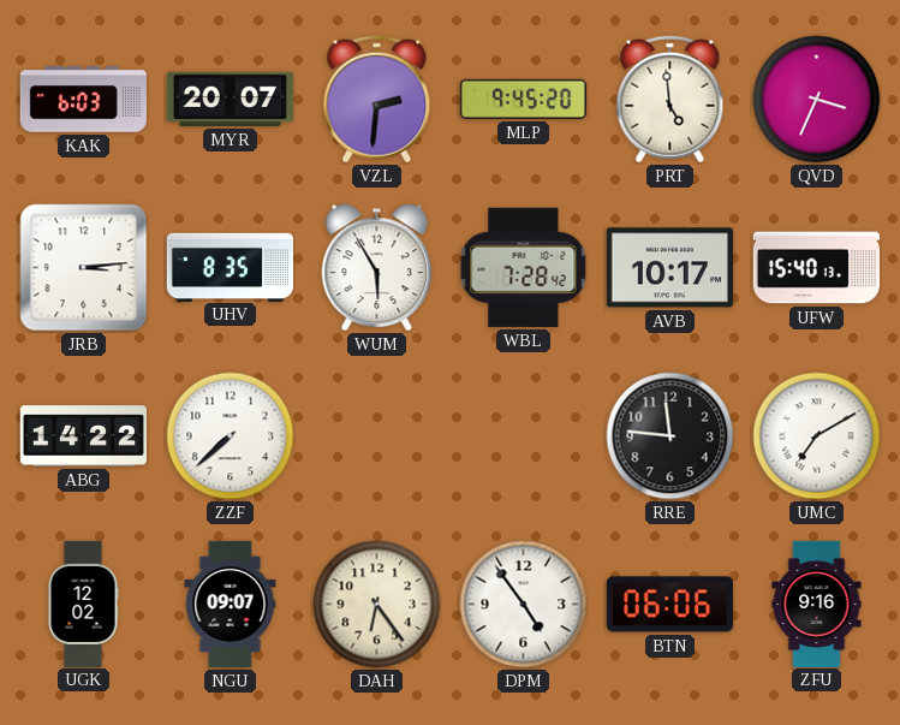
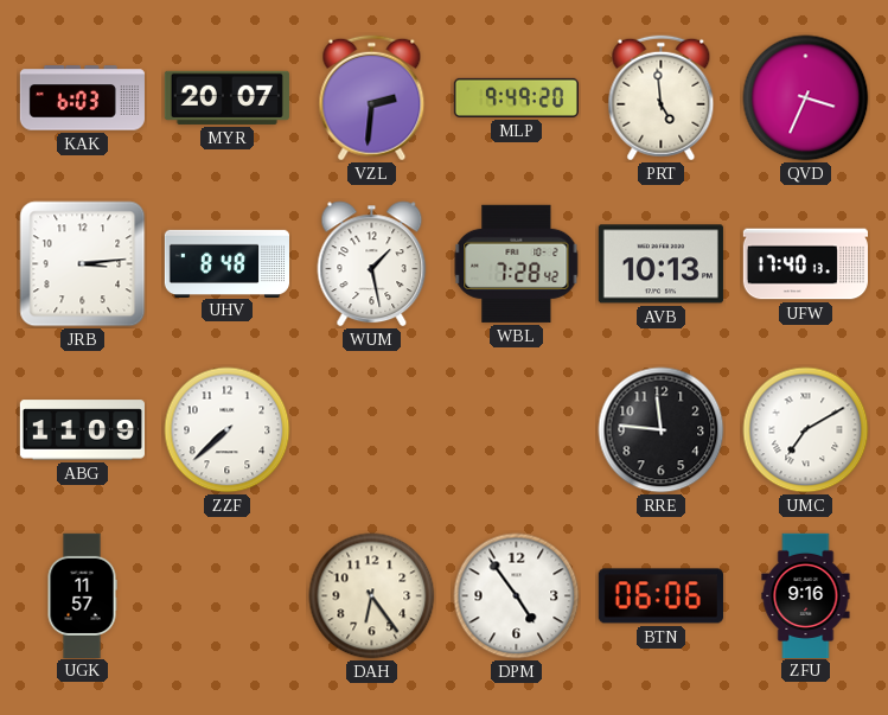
MLP: 9:45 -> 9:49 (516, 97)
UHV: 8:35 -> 8:48 (226, 263)
WUM: 5:55 -> 1:28 (372, 264)
AVB: 10:17 -> 10:13 (660, 264)
UFW: 15:40 -> 17:40 (805, 264)
ABG: 14:22 -> 11:09 (82, 430)
UGK: 12:02 -> 11:57 (82, 595)
NGU: 09:07 -> none (231, 604)
